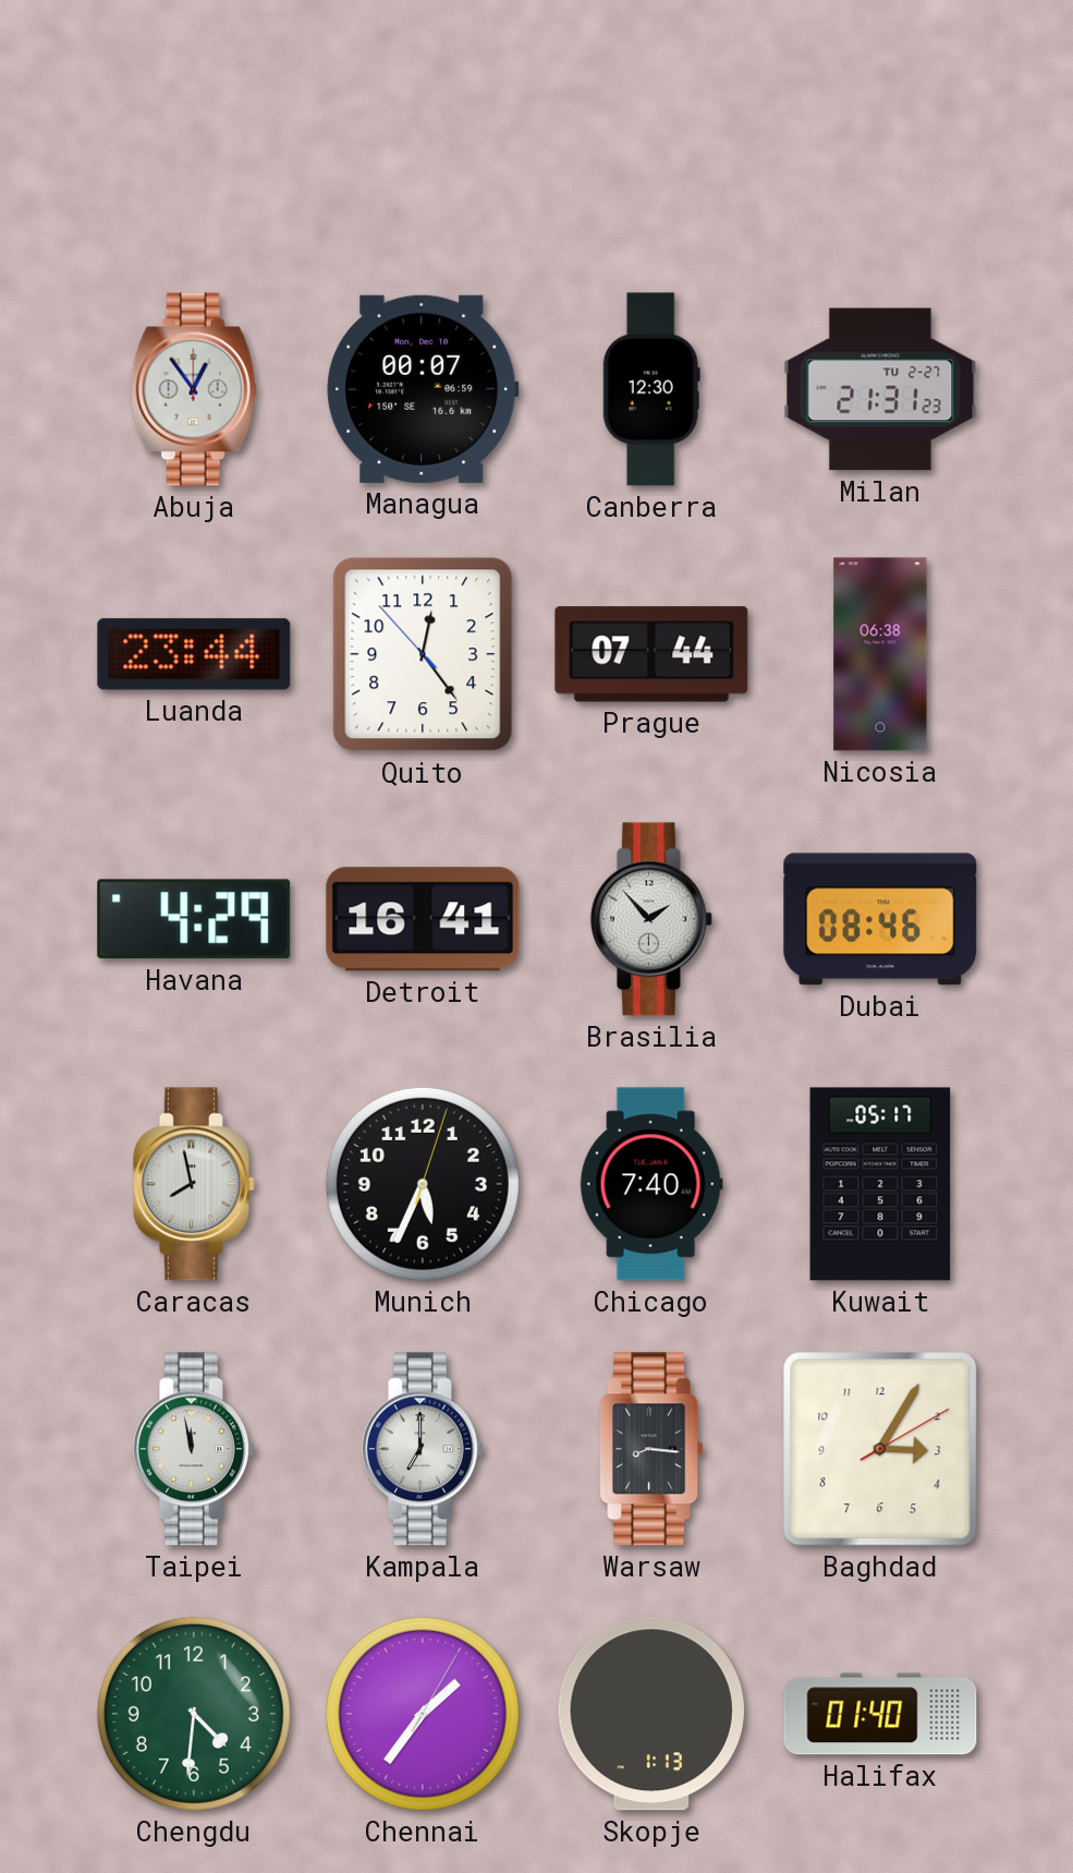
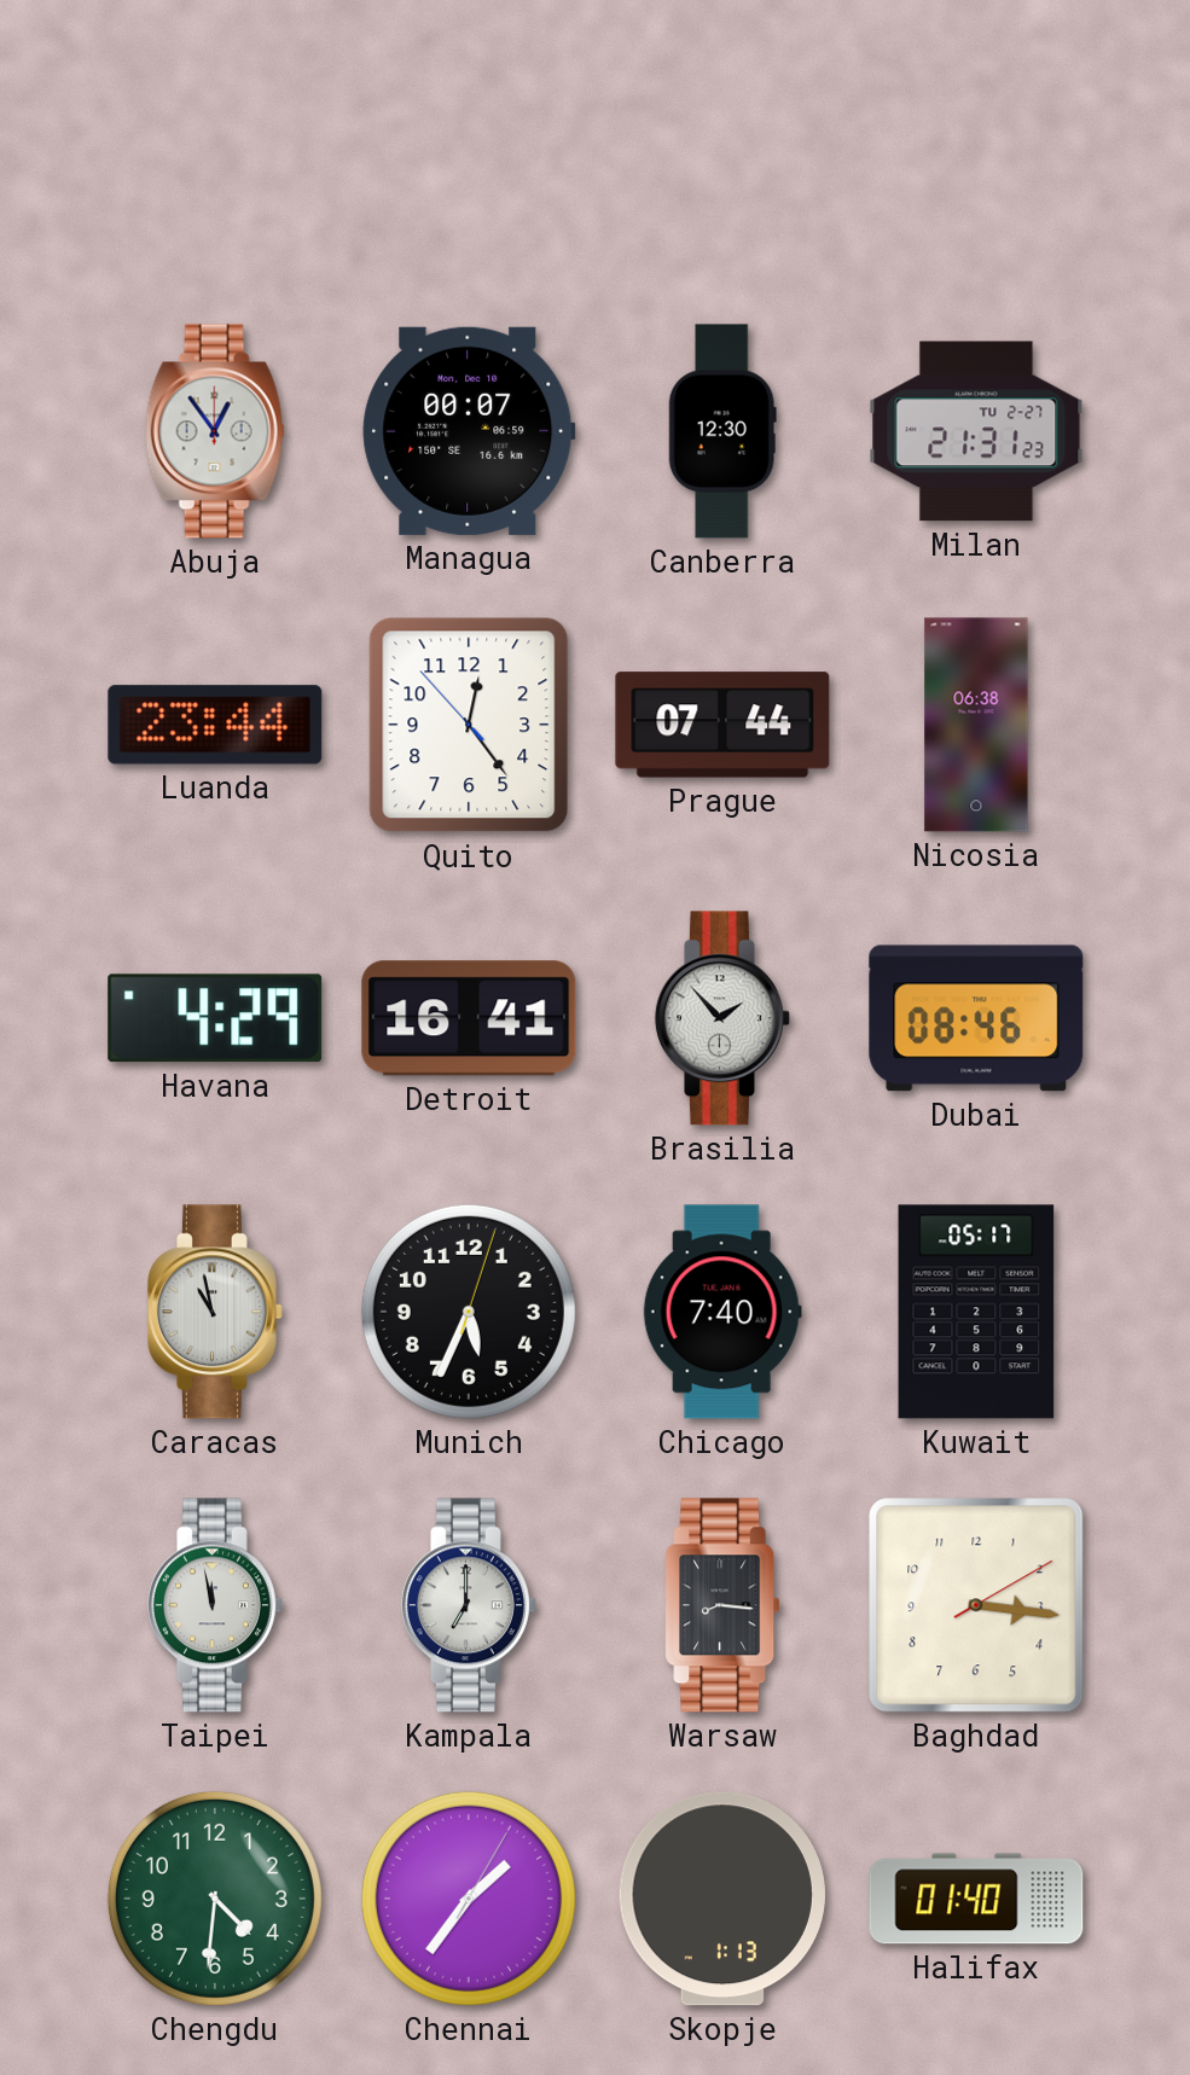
Caracas: 7:58 -> 10:58 (215, 1312)
Baghdad: 3:05 -> 3:16 (976, 1605)
